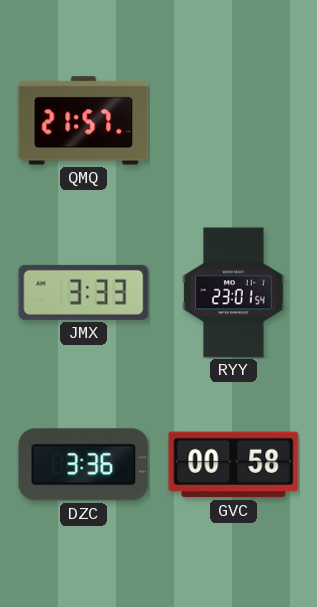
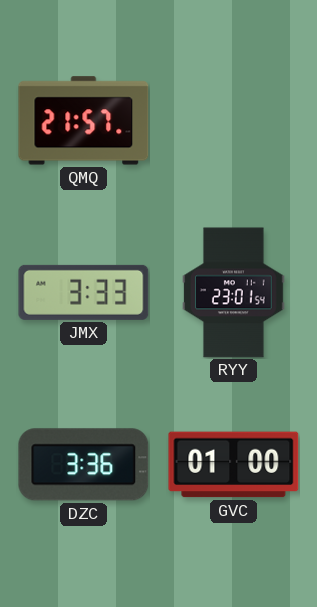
GVC: 00:58 -> 01:00 (234, 465)
